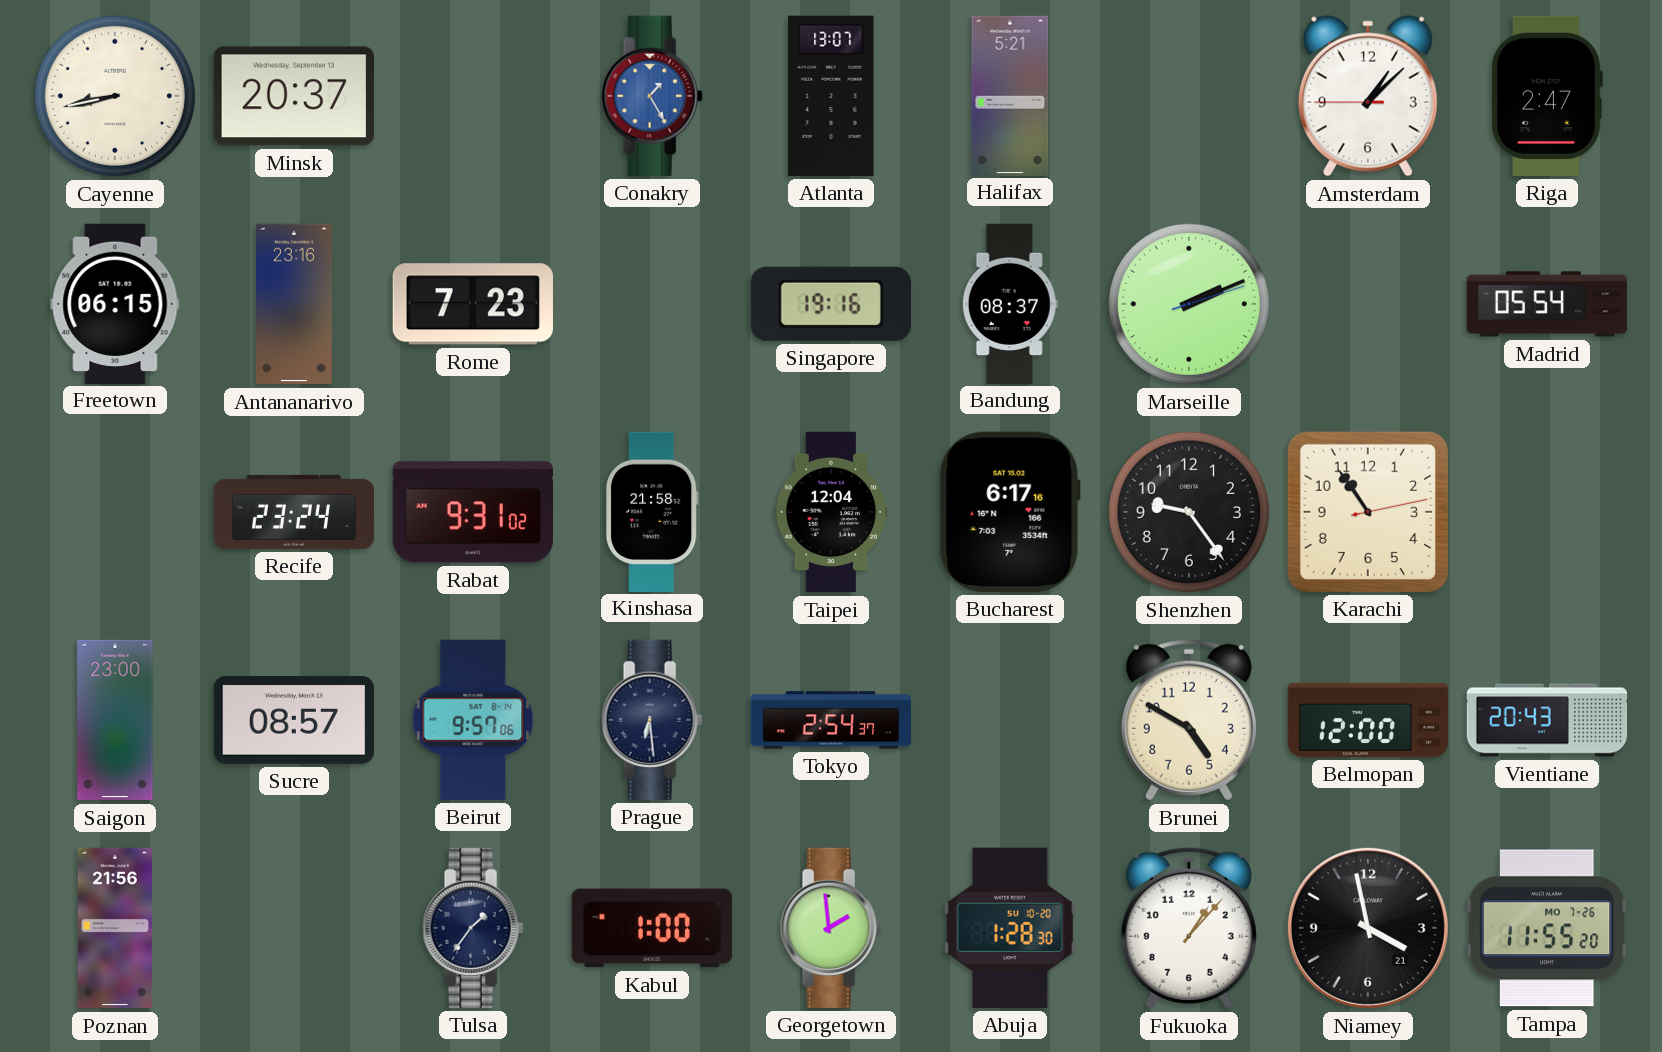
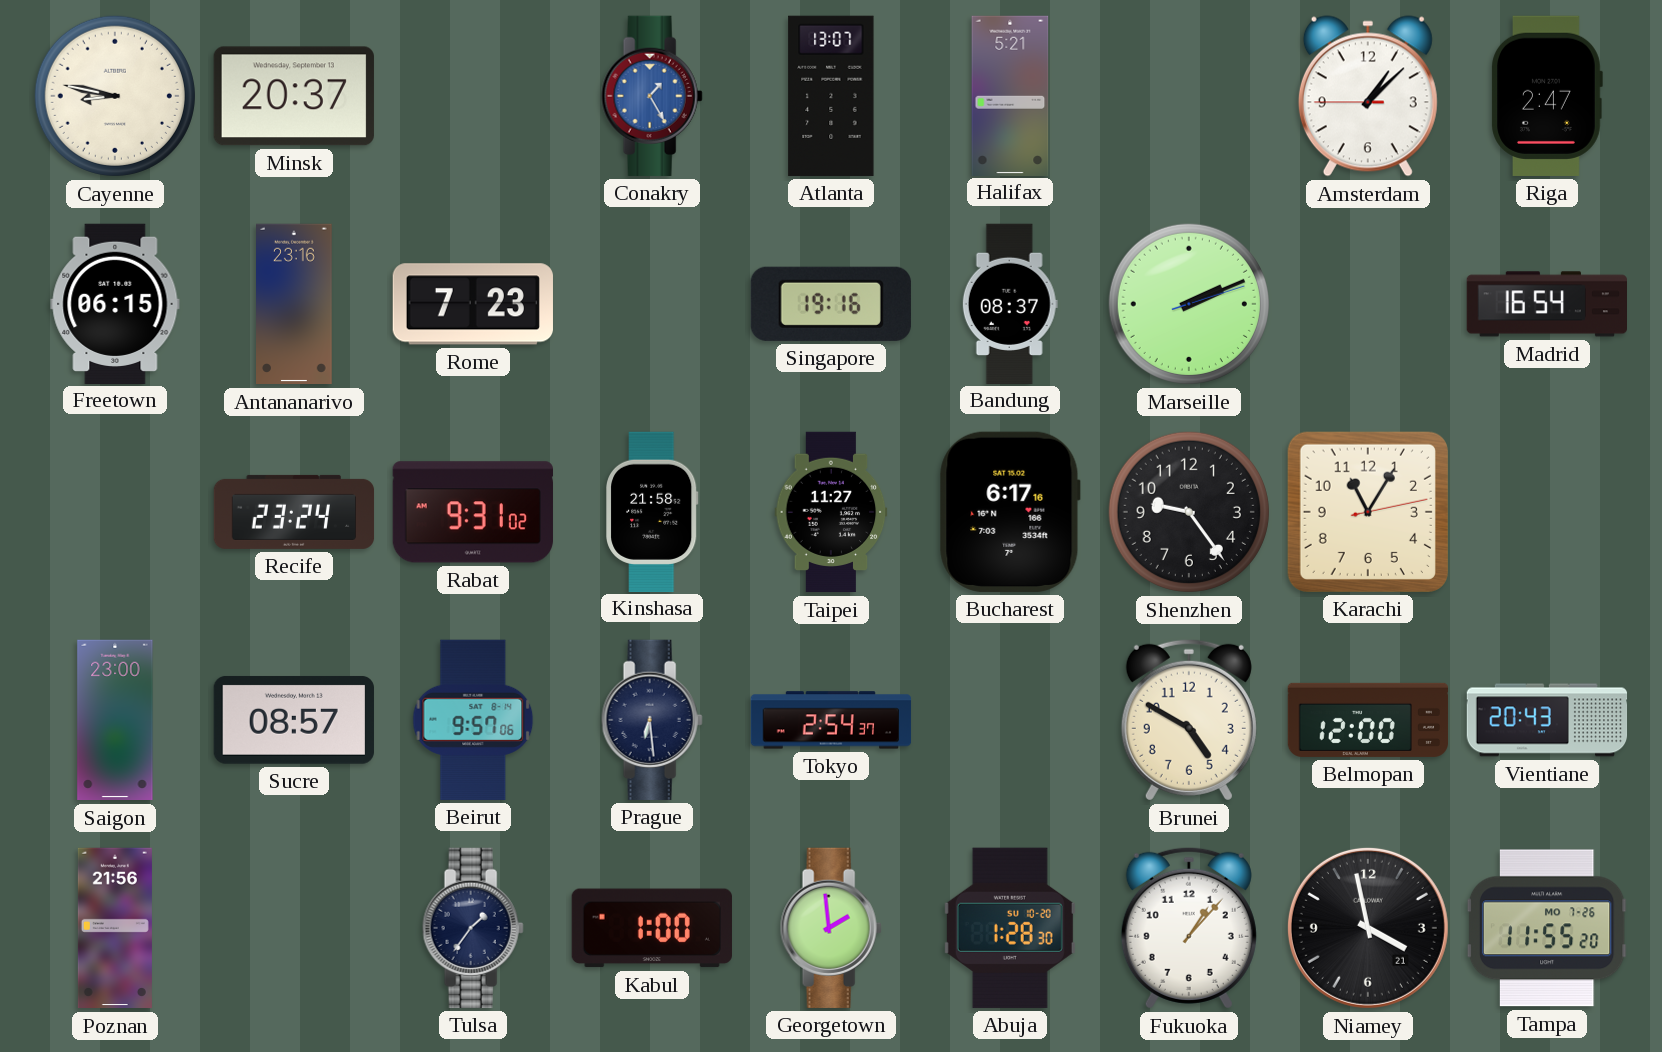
Cayenne: 8:43 -> 8:47 (115, 96)
Madrid: 05:54 -> 16:54 (1546, 304)
Taipei: 12:04 -> 11:27 (831, 512)
Karachi: 10:54 -> 11:05 (1368, 512)
